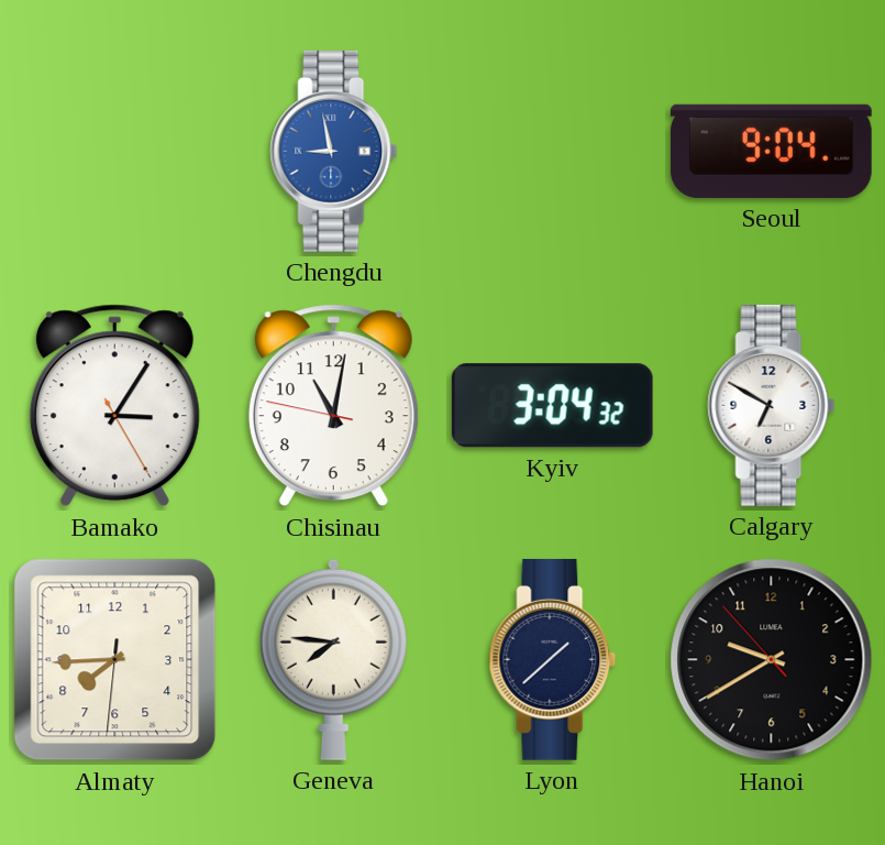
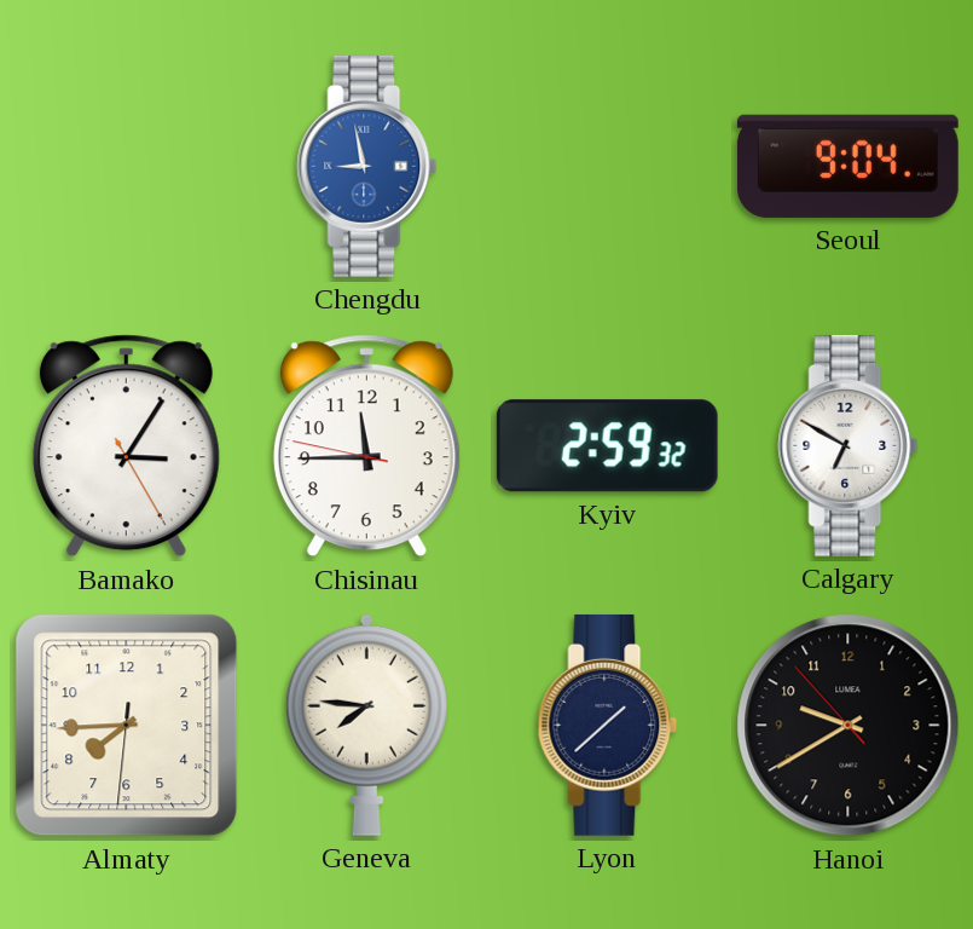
Chisinau: 11:01 -> 11:44 (366, 446)
Kyiv: 3:04 -> 2:59 (607, 446)
